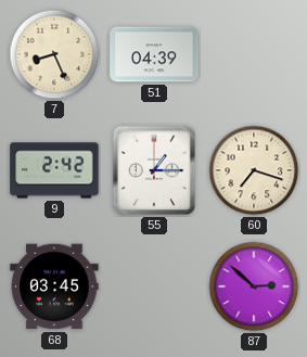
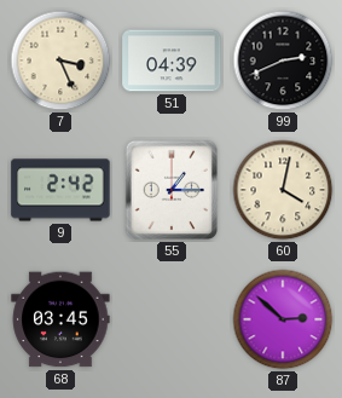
7: 8:26 -> 3:26 (60, 60)
99: none -> 2:41 (283, 60)
60: 7:18 -> 4:02 (283, 190)
